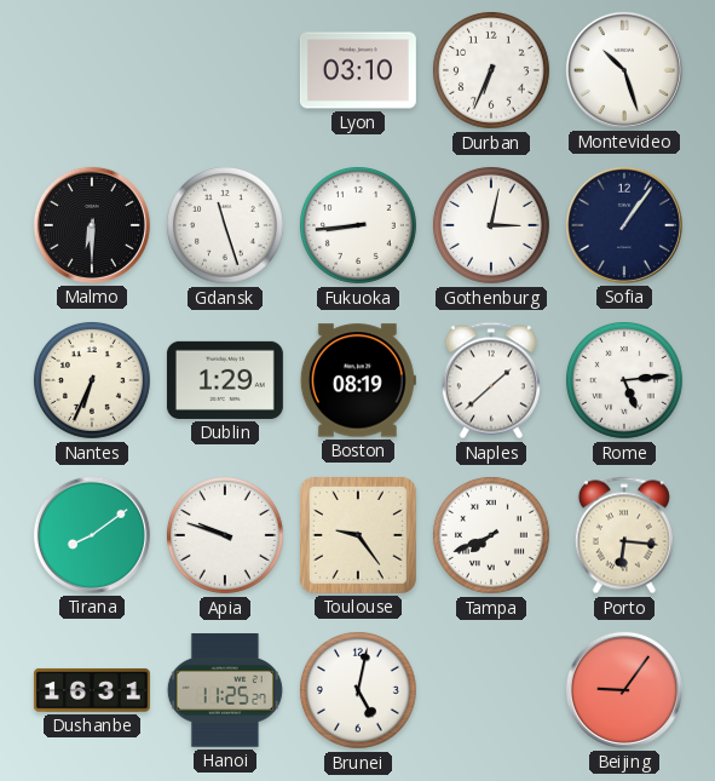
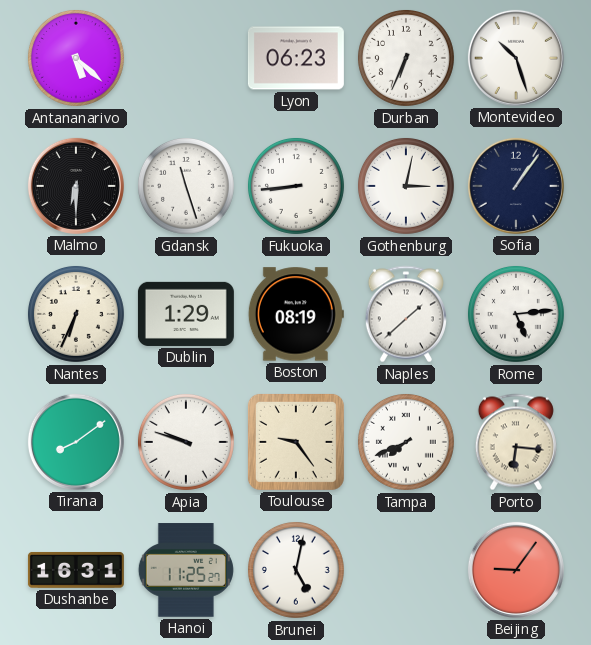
Antananarivo: none -> 5:22 (76, 58)
Lyon: 03:10 -> 06:23 (296, 58)
